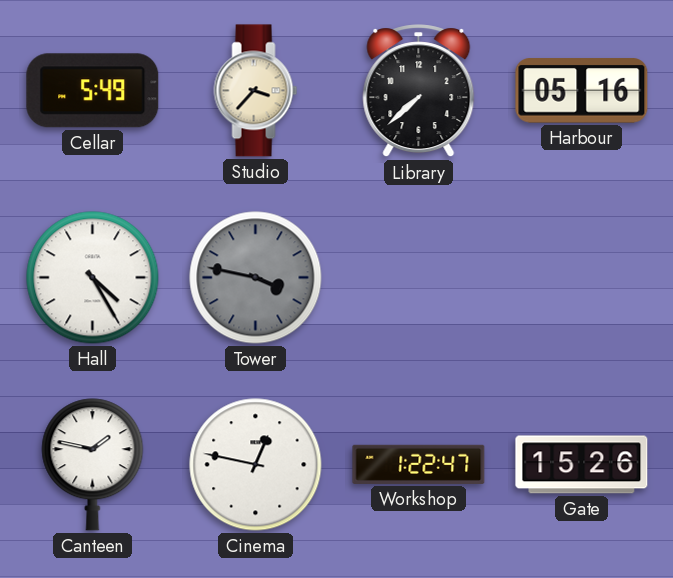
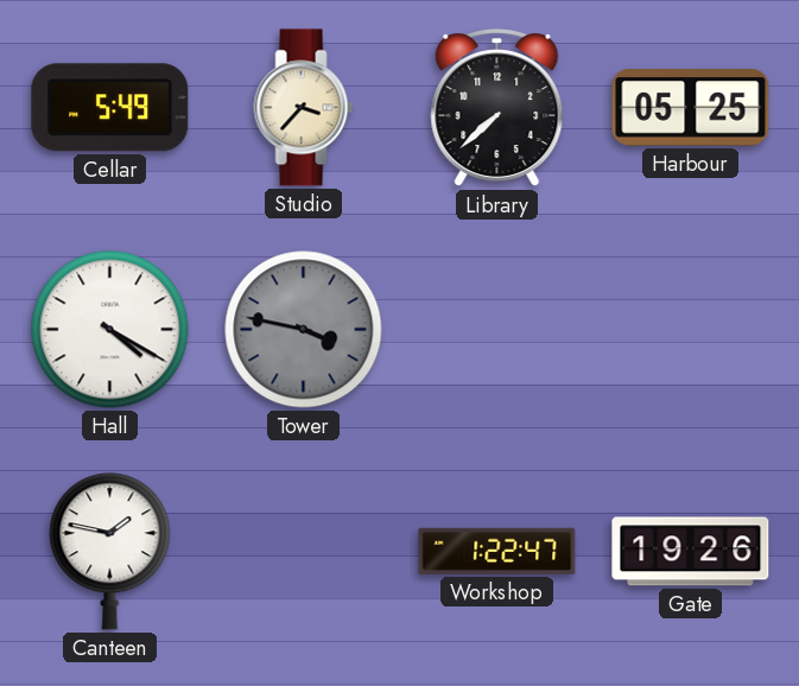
Harbour: 05:16 -> 05:25 (691, 108)
Hall: 4:25 -> 4:20 (110, 330)
Cinema: 12:47 -> none (256, 465)
Gate: 15:26 -> 19:26 (691, 552)
